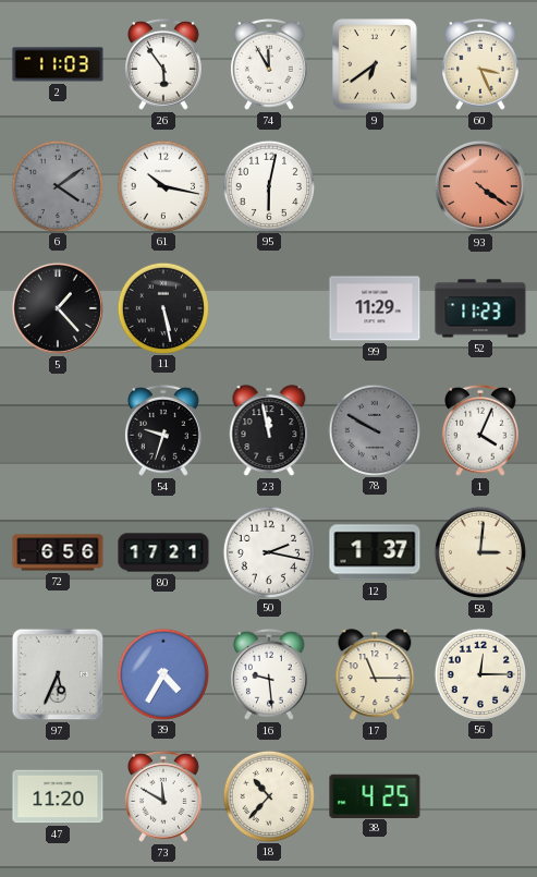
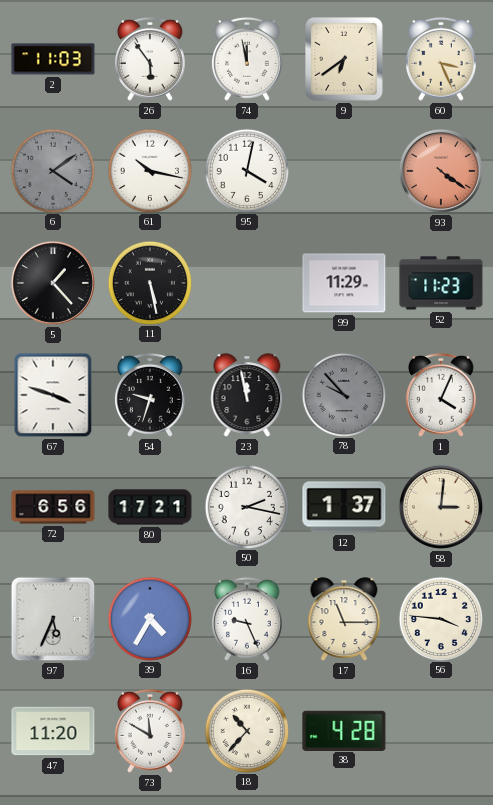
74: 11:55 -> 11:58 (247, 59)
95: 6:02 -> 4:02 (246, 170)
67: none -> 3:48 (53, 395)
78: 9:50 -> 9:53 (343, 394)
16: 9:29 -> 9:26 (247, 619)
56: 12:15 -> 3:46 (440, 618)
38: 4:25 -> 4:28 (344, 730)
